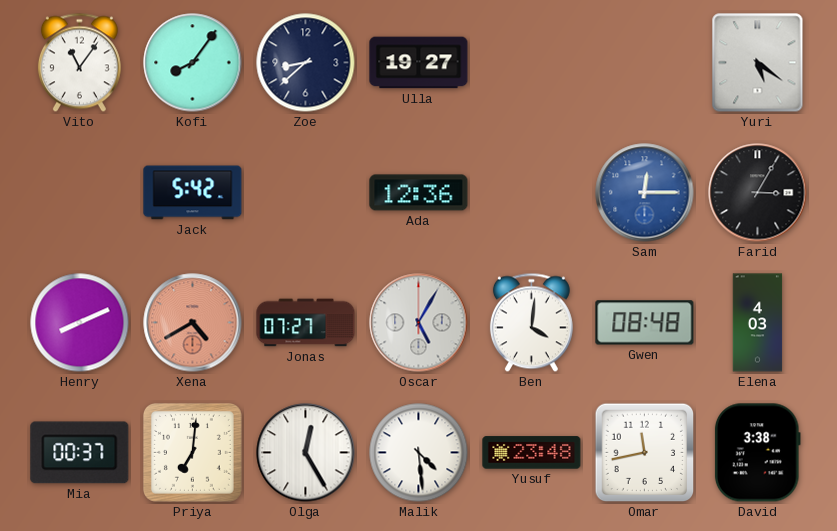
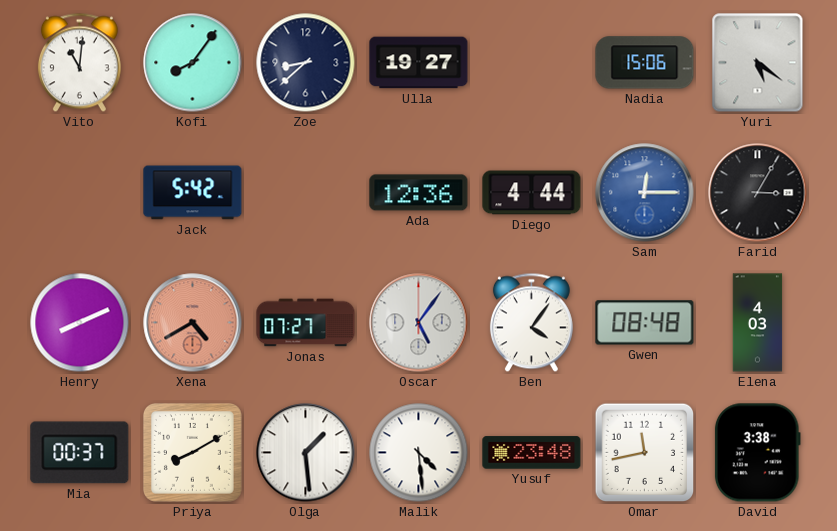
Vito: 11:06 -> 11:01 (79, 63)
Nadia: none -> 15:06 (645, 63)
Diego: none -> 4:44 (532, 193)
Oscar: 5:05 -> 5:06 (419, 323)
Ben: 4:01 -> 4:06 (531, 323)
Priya: 7:01 -> 8:10 (192, 452)
Olga: 12:25 -> 1:29 (306, 453)
